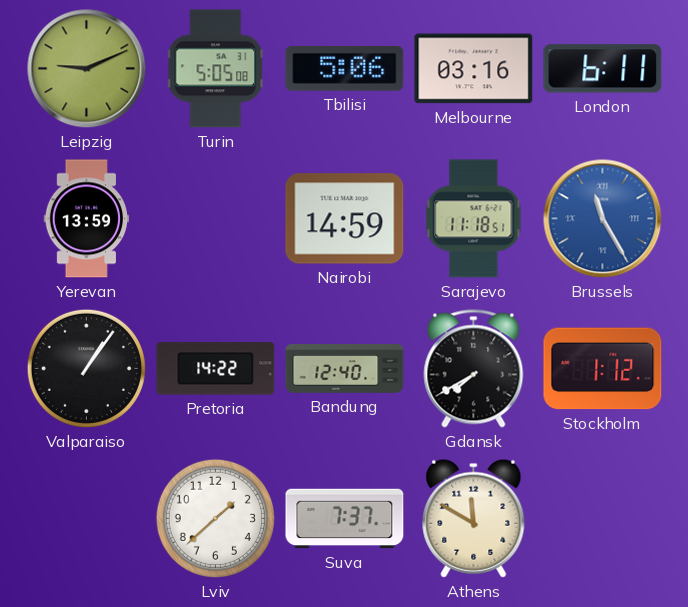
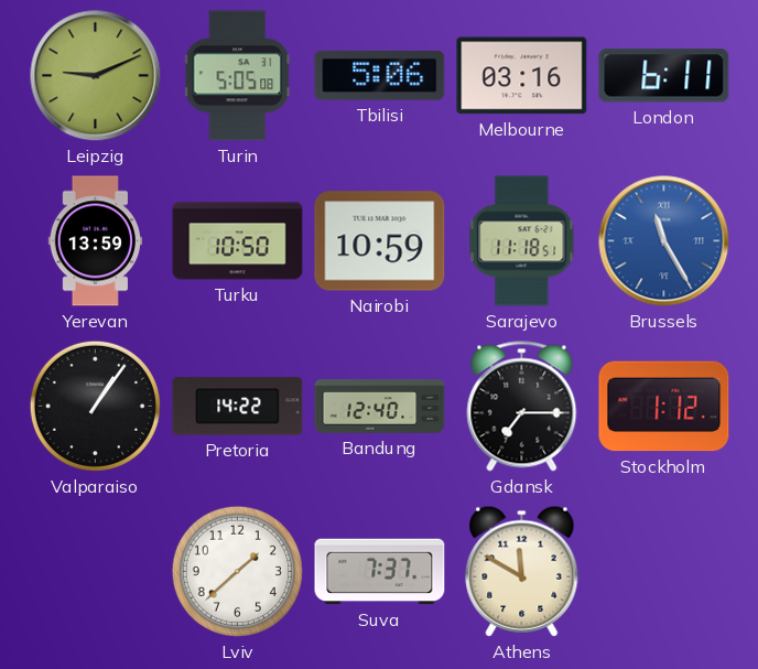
Turku: none -> 10:50 (238, 241)
Nairobi: 14:59 -> 10:59 (380, 241)
Gdansk: 7:40 -> 7:15 (522, 407)
